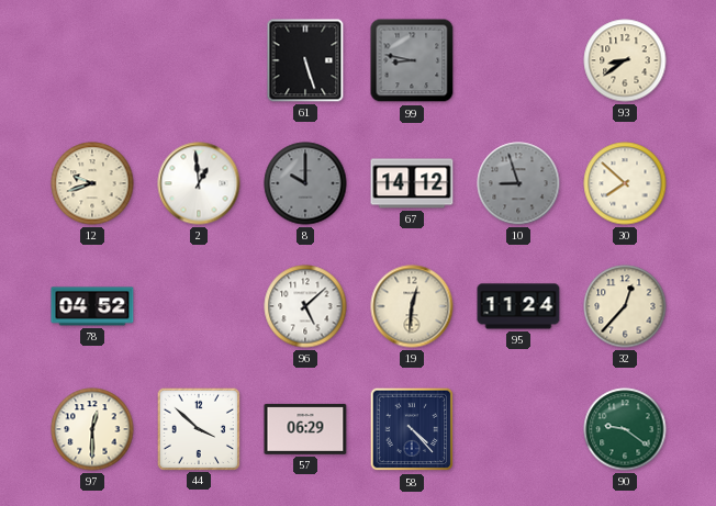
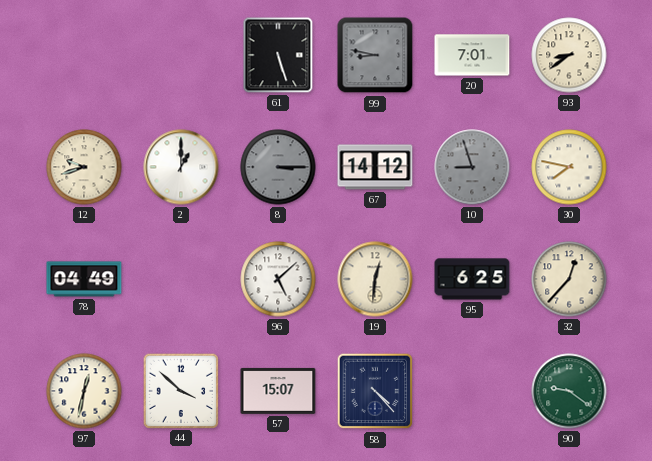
20: none -> 7:01 (472, 55)
2: 12:59 -> 1:00 (181, 167)
8: 10:00 -> 3:15 (278, 167)
30: 7:52 -> 7:47 (569, 167)
78: 04:52 -> 04:49 (84, 279)
95: 11:24 -> 6:25 (472, 279)
97: 12:30 -> 12:32 (84, 391)
57: 06:29 -> 15:07 (278, 391)
